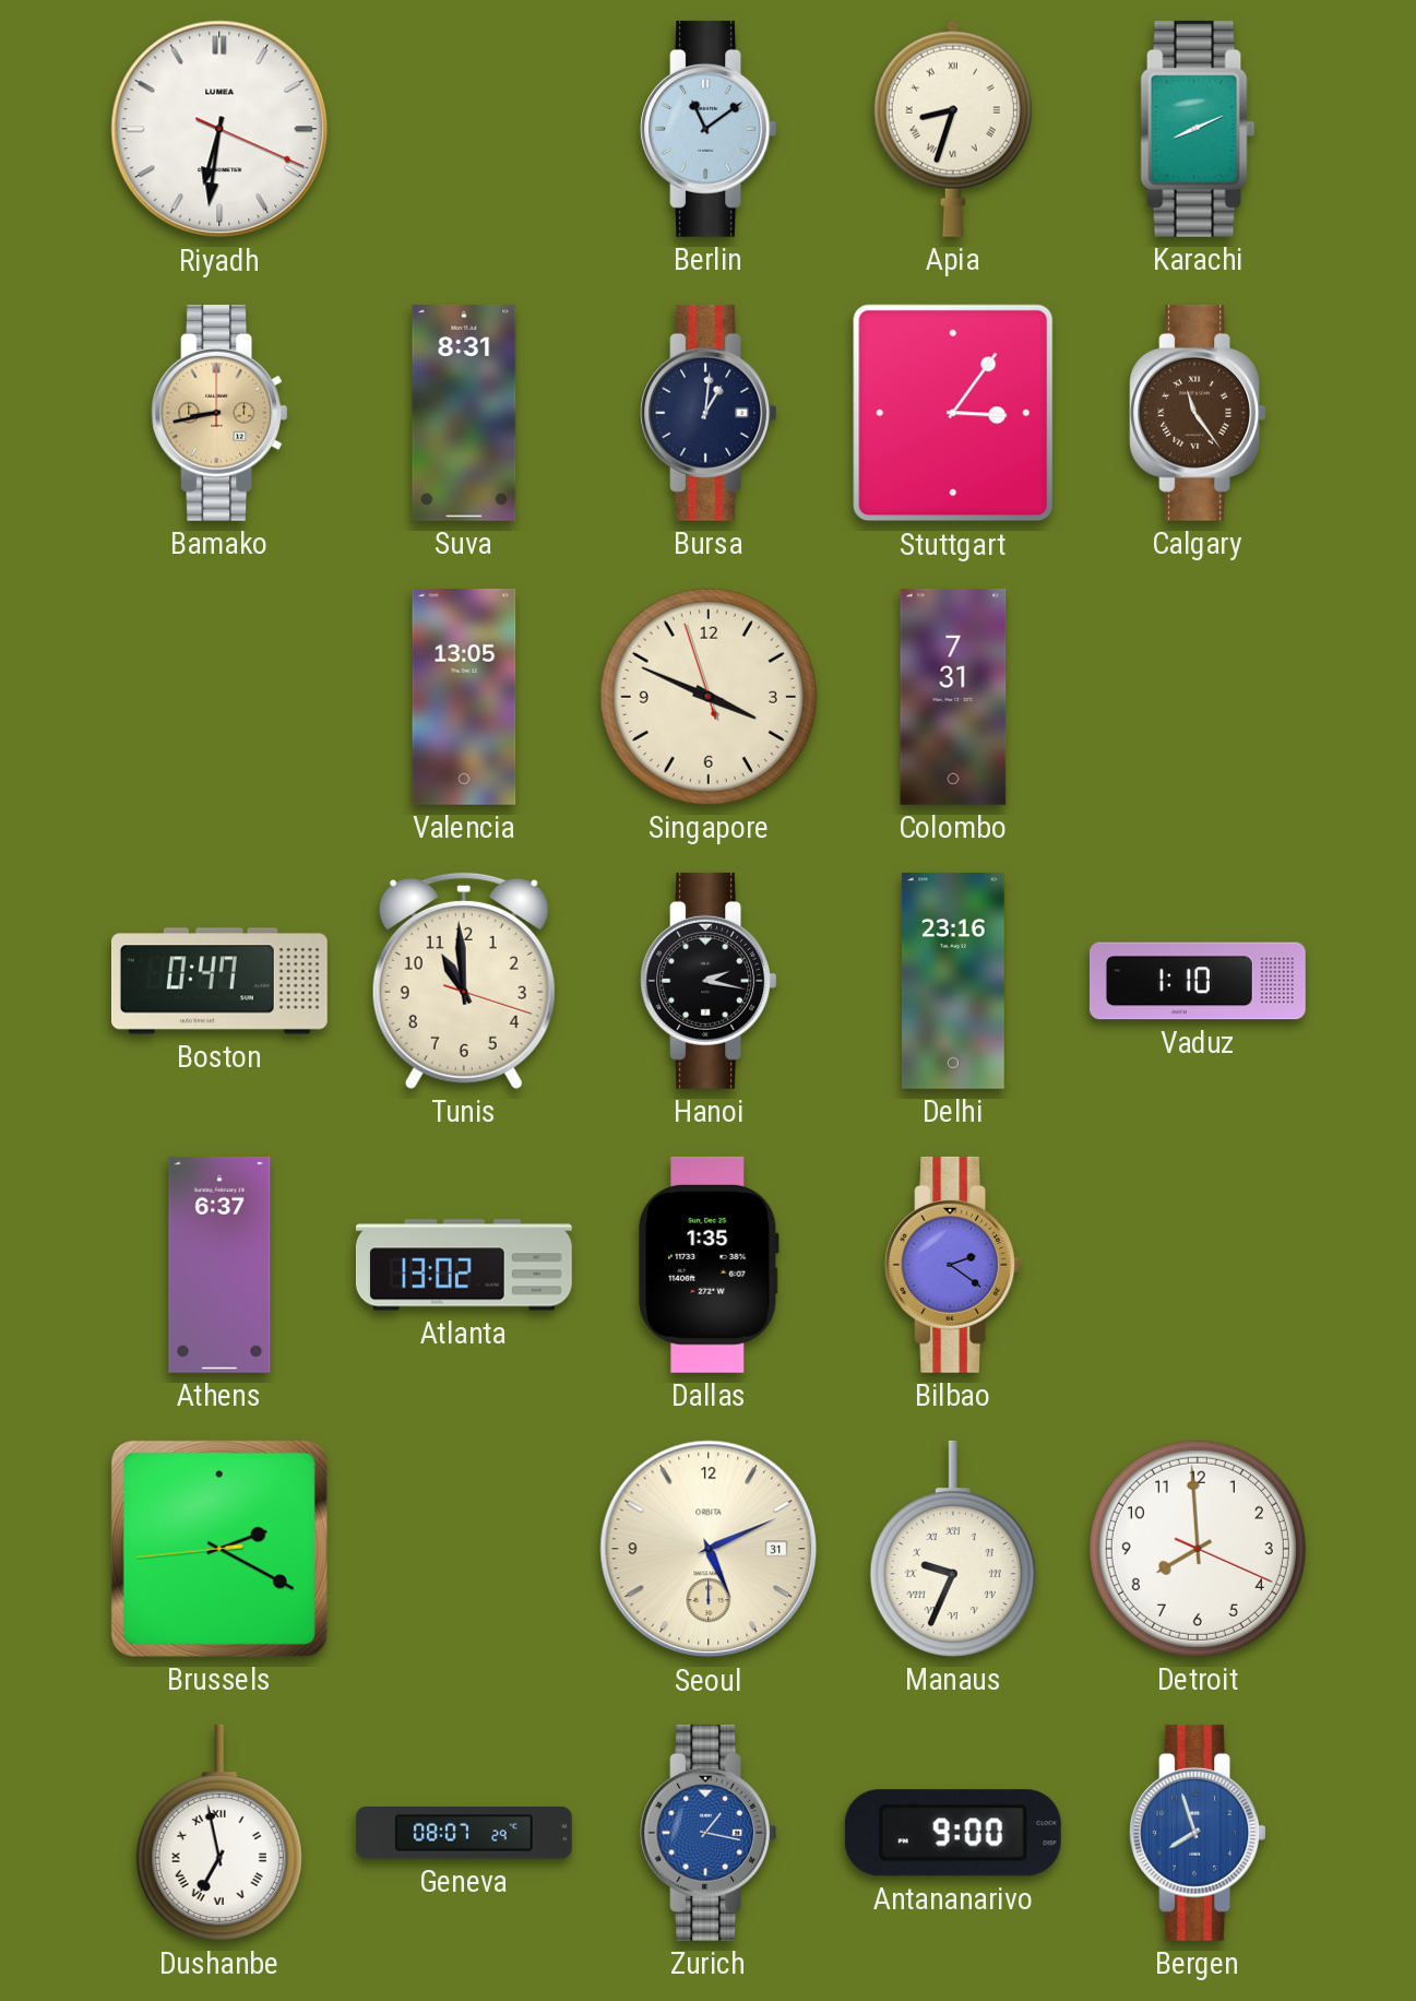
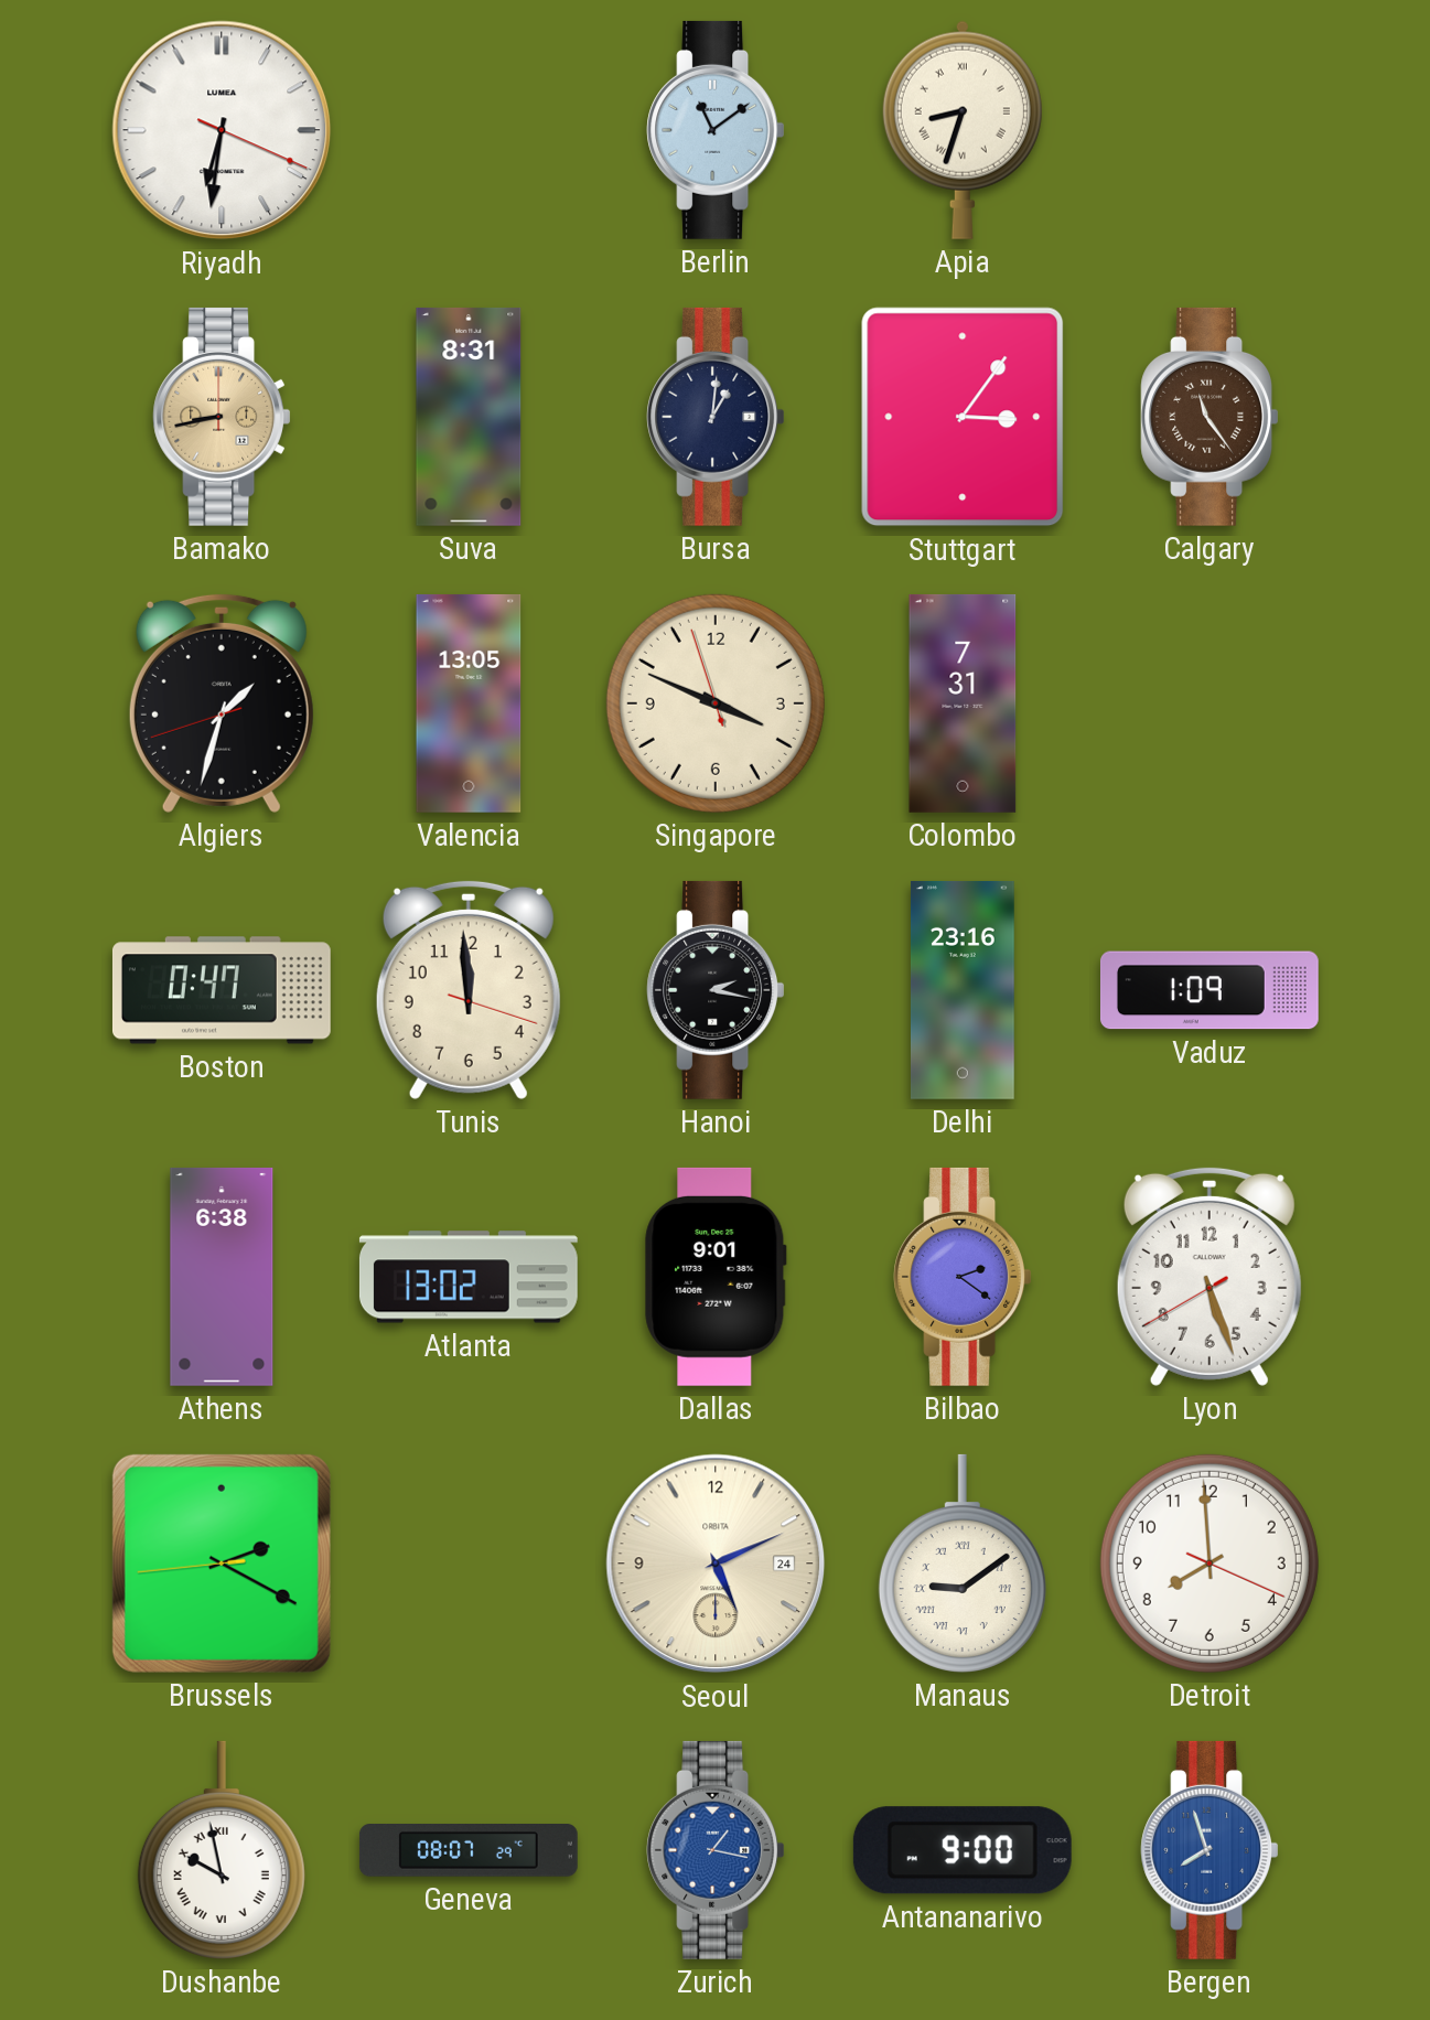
Karachi: 8:11 -> none (1198, 129)
Algiers: none -> 1:32 (222, 702)
Tunis: 10:59 -> 11:59 (469, 989)
Vaduz: 1:10 -> 1:09 (1209, 990)
Athens: 6:37 -> 6:38 (222, 1277)
Dallas: 1:35 -> 9:01 (716, 1277)
Lyon: none -> 5:26 (1209, 1276)
Seoul date: 31 -> 24 (716, 1564)
Manaus: 9:34 -> 9:09 (963, 1564)
Dushanbe: 6:58 -> 9:58 (222, 1850)
